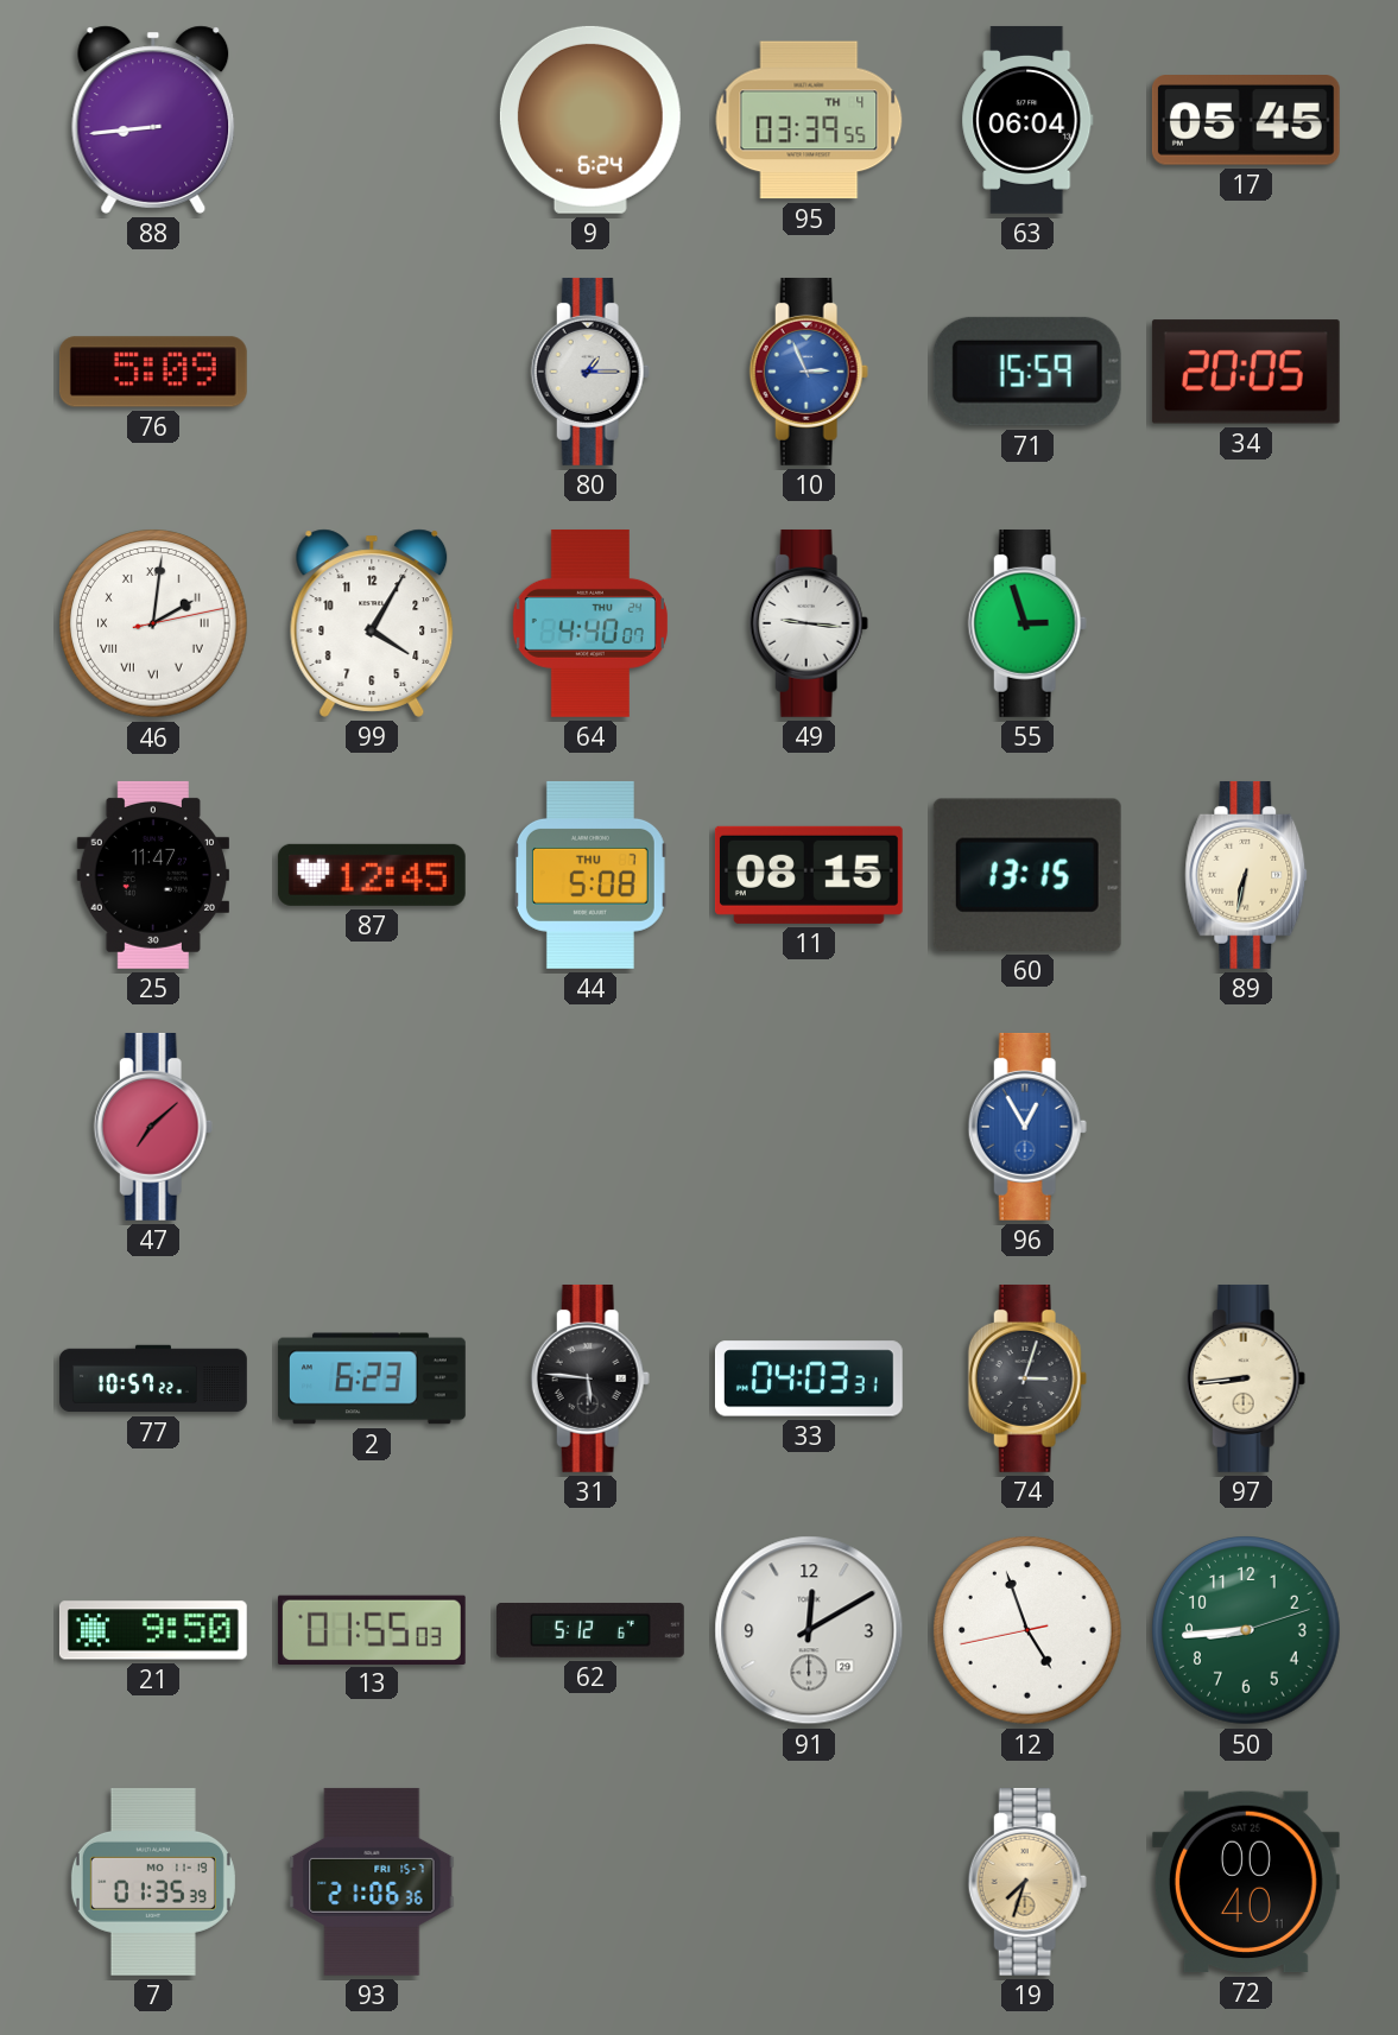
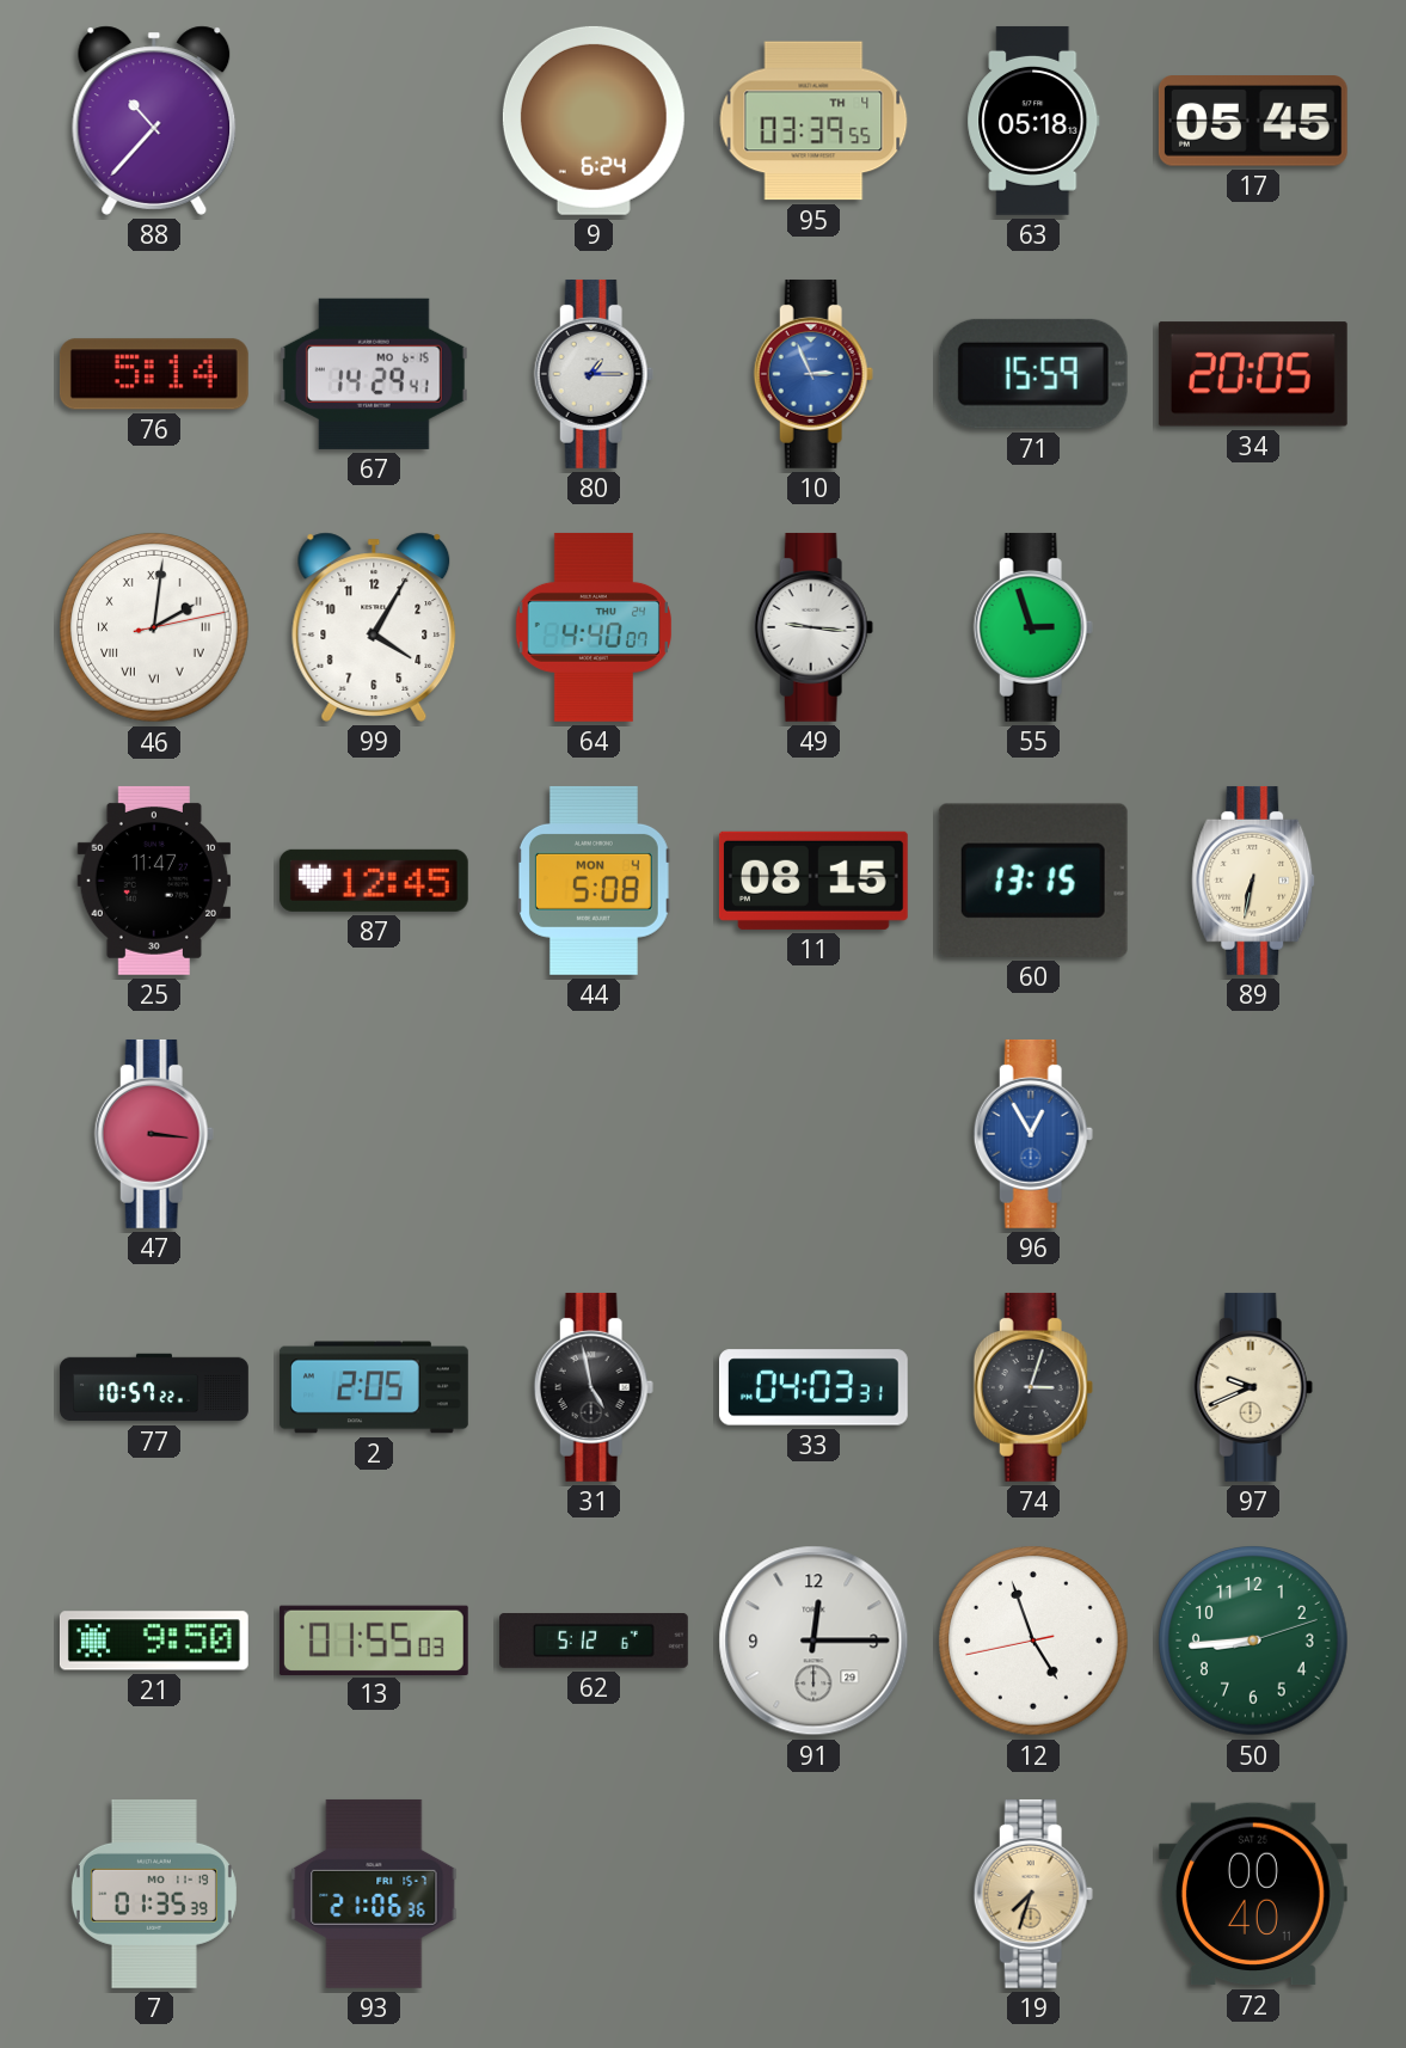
88: 8:44 -> 10:37 (154, 121)
63: 06:04 -> 05:18 (1033, 121)
76: 5:09 -> 5:14 (154, 374)
67: none -> 14:29 (374, 374)
44 date: THU 7 -> MON 4 (594, 881)
47: 7:08 -> 3:16 (154, 1134)
2: 6:23 -> 2:05 (374, 1387)
31: 5:46 -> 4:58 (594, 1387)
97: 8:44 -> 9:41 (1253, 1387)
91: 12:10 -> 12:15 (813, 1641)
